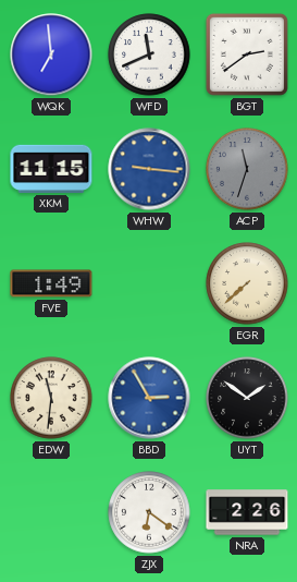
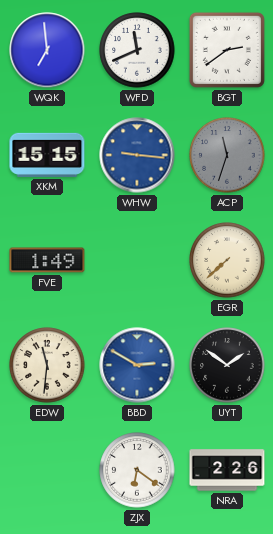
XKM: 11:15 -> 15:15 (47, 155)
BBD: 2:55 -> 2:50 (137, 365)
